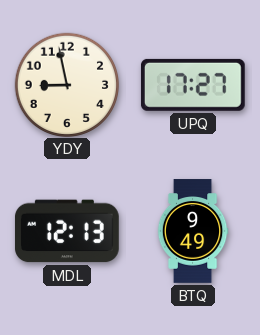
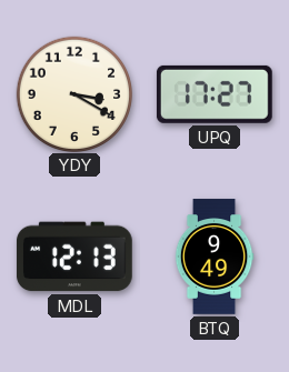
YDY: 8:58 -> 3:20 (73, 93)
